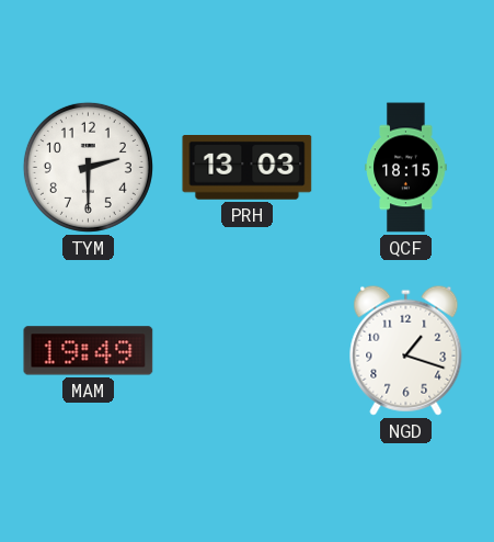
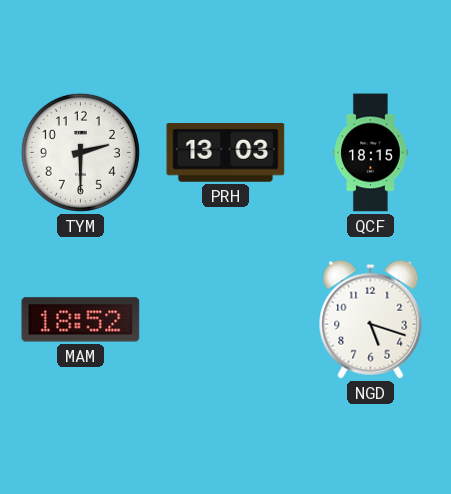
MAM: 19:49 -> 18:52 (81, 320)
NGD: 1:18 -> 5:18 (371, 319)
